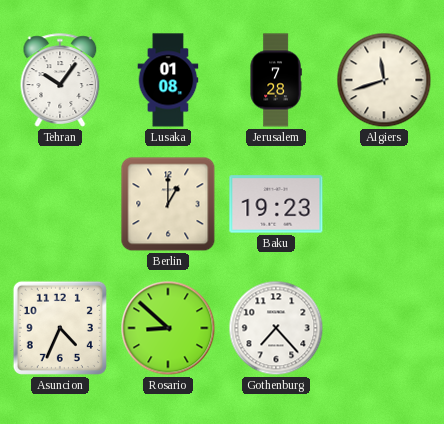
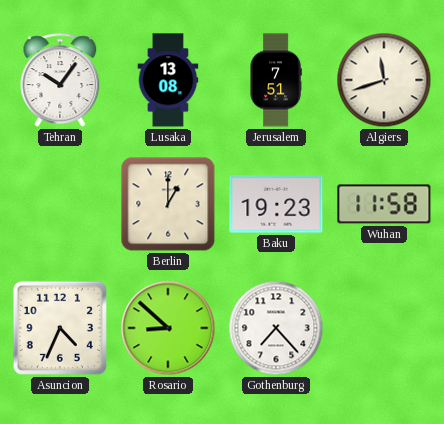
Lusaka: 01:08 -> 13:08 (168, 80)
Jerusalem: 7:28 -> 7:51 (276, 80)
Wuhan: none -> 11:58 (384, 204)
